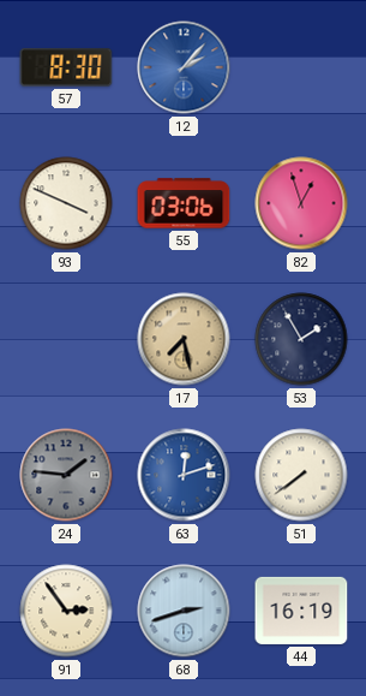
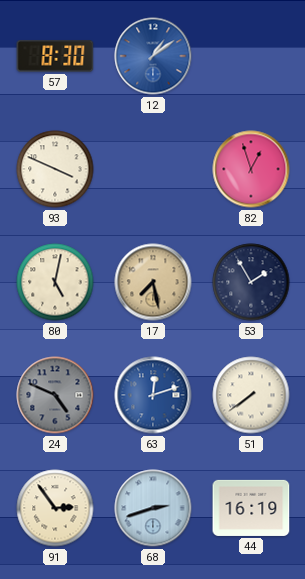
12: 2:07 -> 1:09 (153, 56)
55: 03:06 -> none (184, 203)
80: none -> 5:02 (55, 282)
24: 1:46 -> 4:49 (55, 395)
